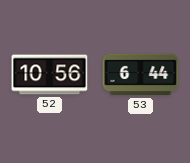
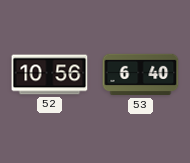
53: 6:44 -> 6:40 (141, 75)
